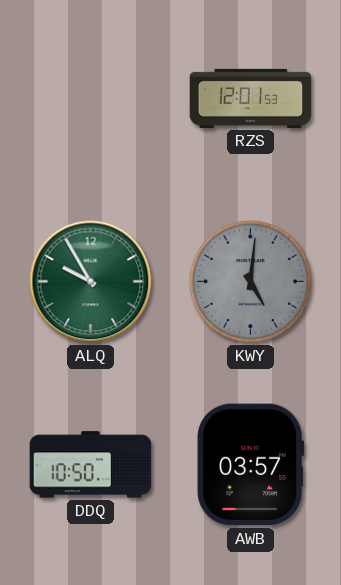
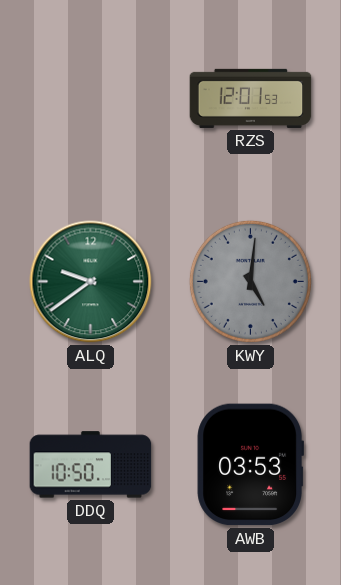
ALQ: 9:55 -> 9:39 (91, 282)
AWB: 03:57 -> 03:53 (250, 465)
